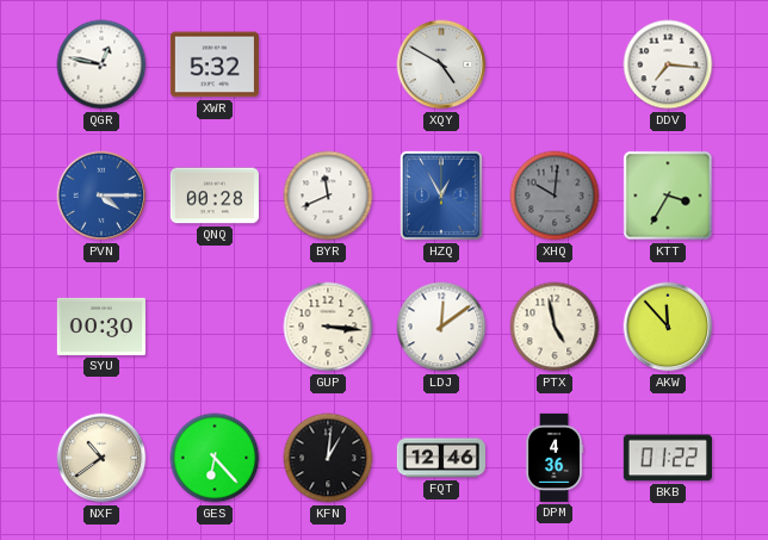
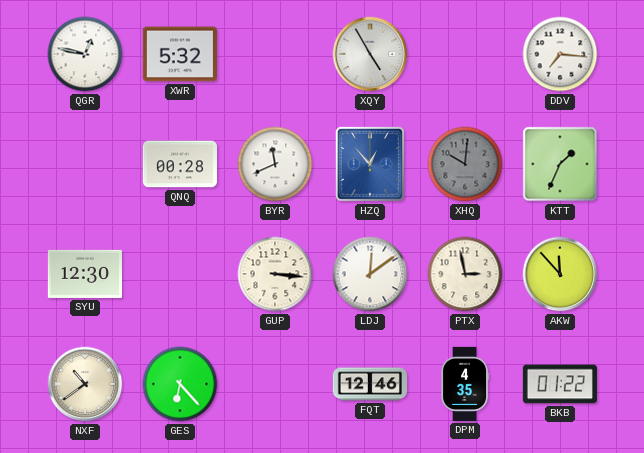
XQY: 4:50 -> 4:55 (370, 54)
PVN: 4:15 -> none (101, 195)
HZQ: 12:55 -> 12:53 (370, 164)
KTT: 3:35 -> 1:34 (560, 164)
SYU: 00:30 -> 12:30 (85, 274)
PTX: 4:58 -> 2:58 (465, 274)
KFN: 1:01 -> none (328, 458)
DPM: 4:36 -> 4:35 (466, 384)
